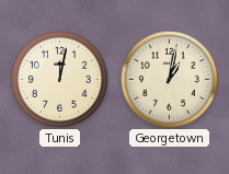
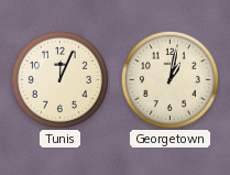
Tunis: 12:02 -> 12:04 (59, 79)
